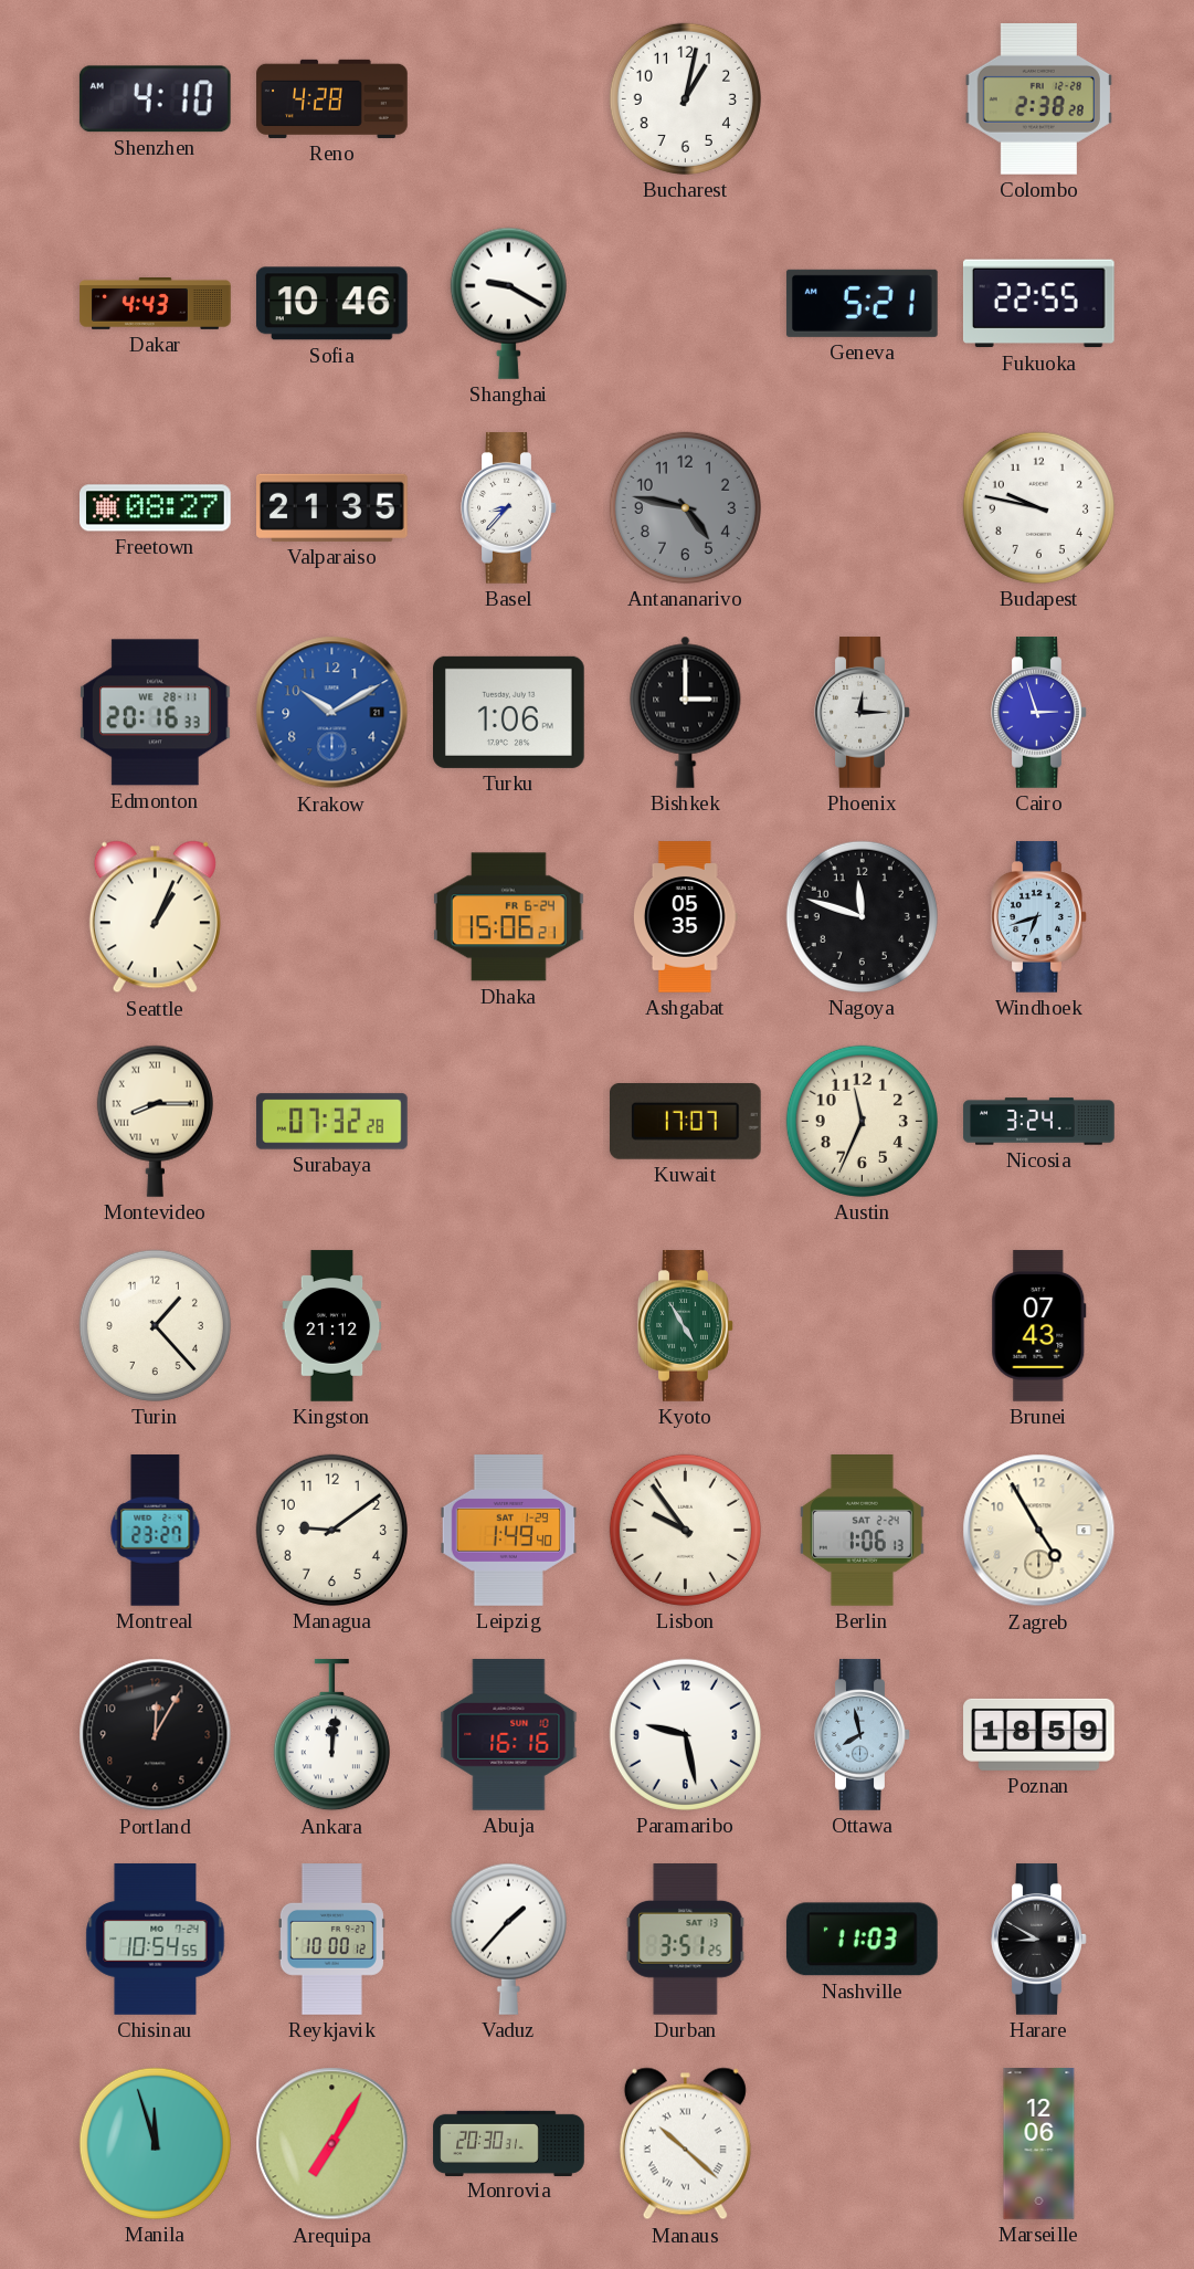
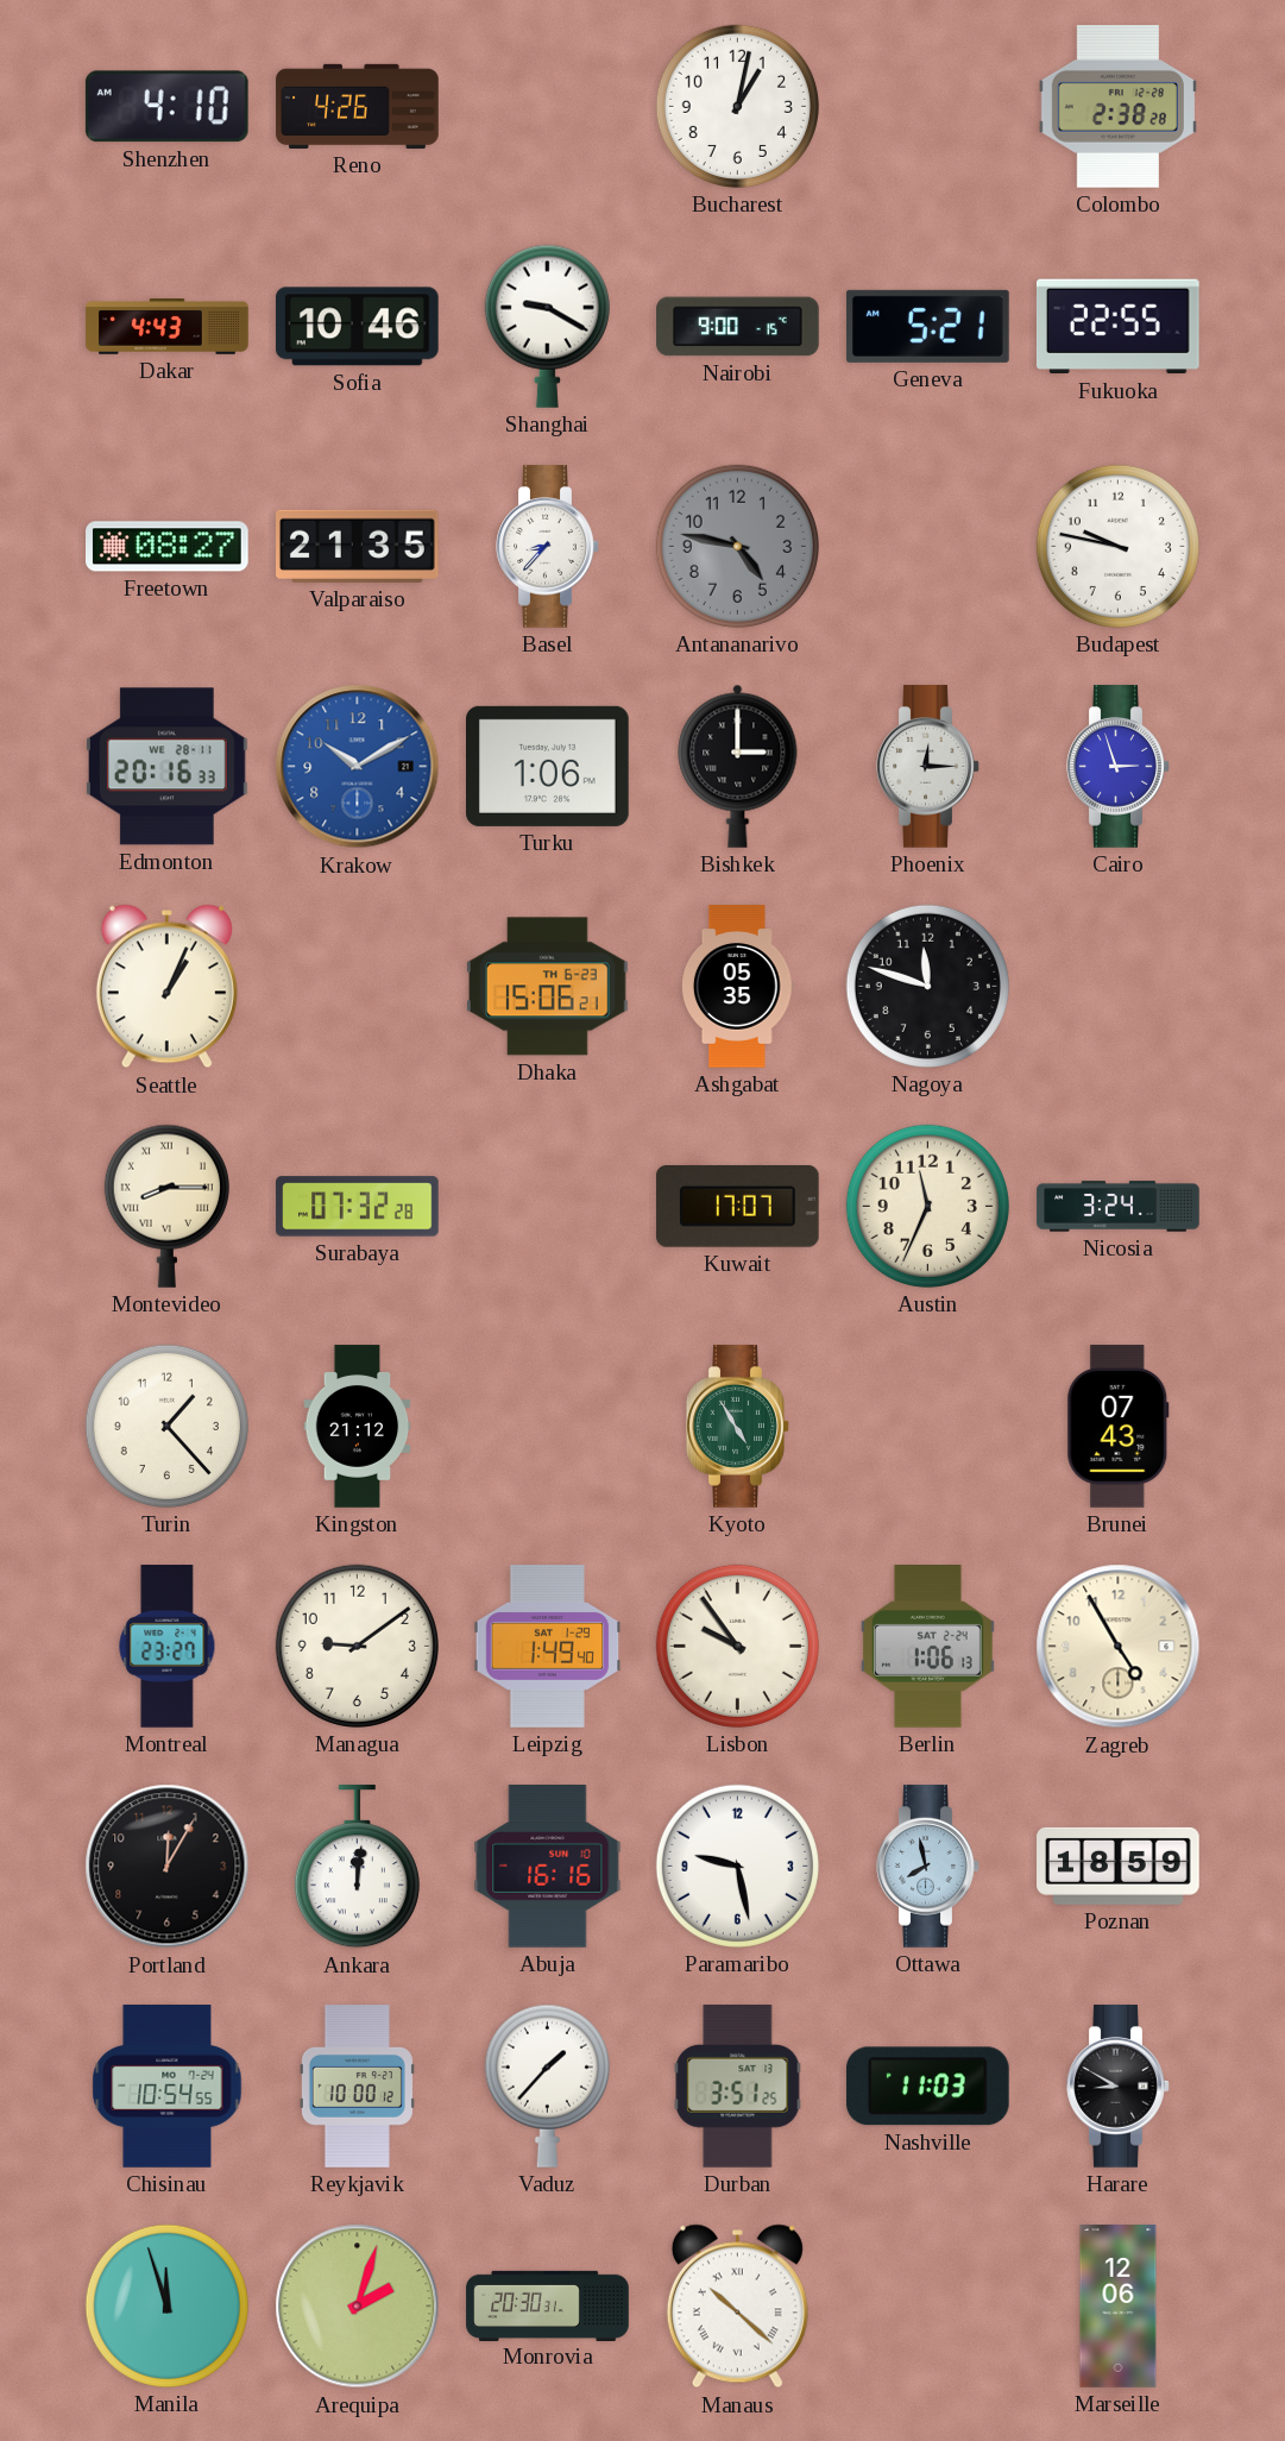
Reno: 4:28 -> 4:26 (358, 106)
Nairobi: none -> 9:00 (738, 327)
Dhaka date: FR 6-24 -> TH 6-23 (548, 987)
Windhoek: 6:42 -> none (1039, 917)
Arequipa: 7:05 -> 2:03 (358, 2307)
